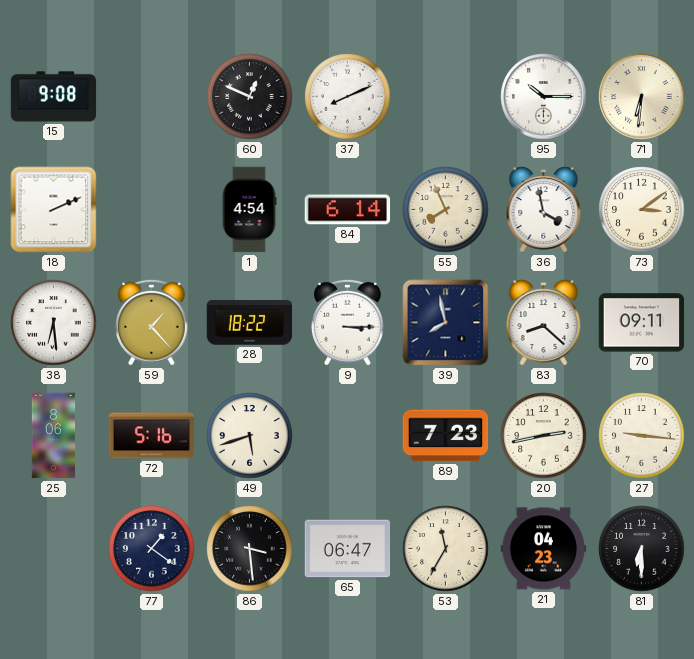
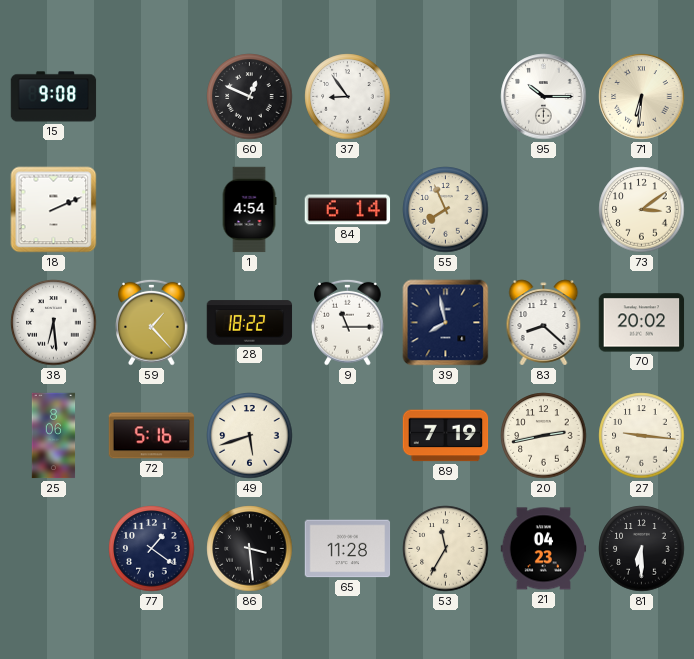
37: 8:11 -> 8:54 (348, 97)
36: 3:58 -> none (544, 210)
9: 3:15 -> 11:15 (348, 322)
70: 09:11 -> 20:02 (642, 323)
89: 7:23 -> 7:19 (446, 436)
65: 06:47 -> 11:28 (348, 549)
